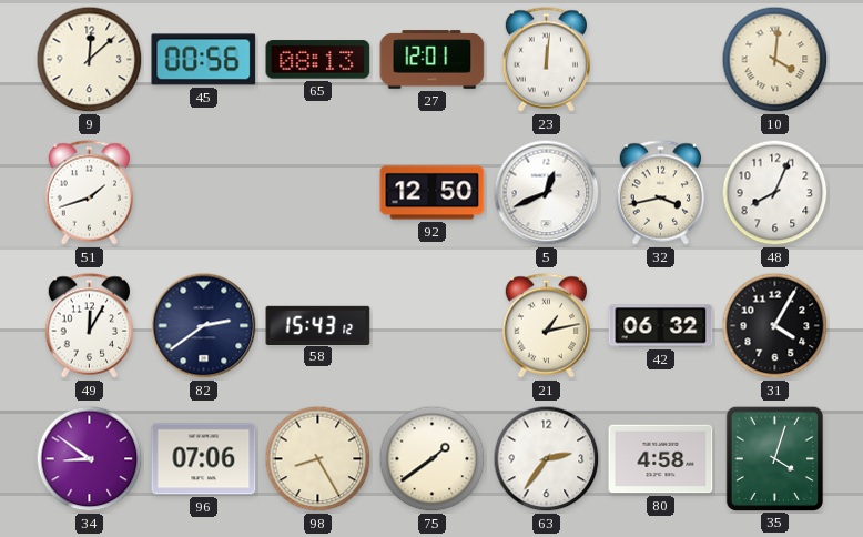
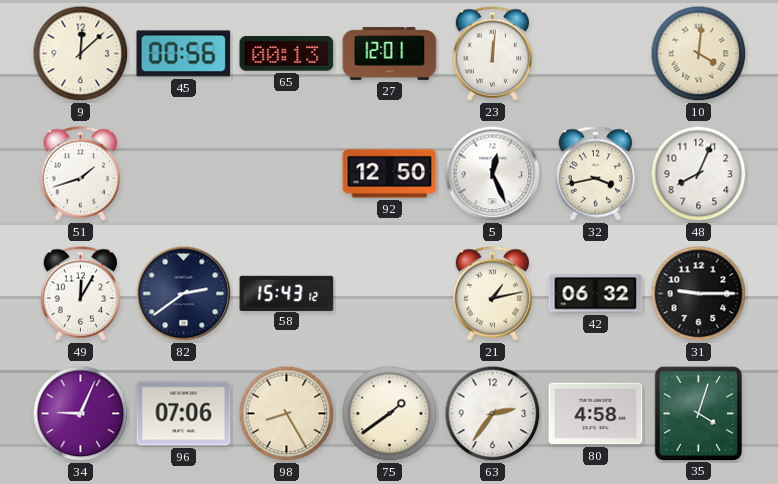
65: 08:13 -> 00:13 (287, 54)
5: 12:41 -> 12:26 (493, 174)
31: 4:05 -> 9:15 (699, 294)
34: 8:51 -> 9:04 (81, 414)
